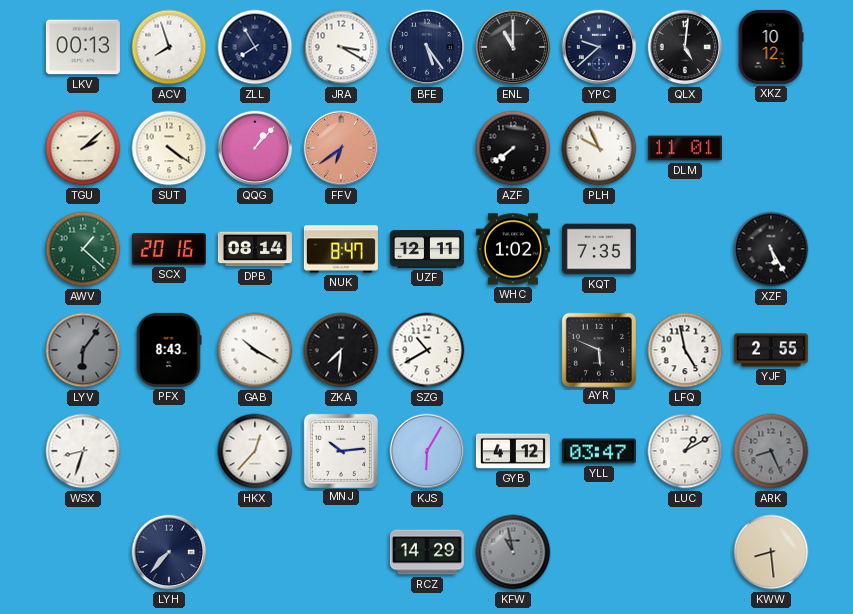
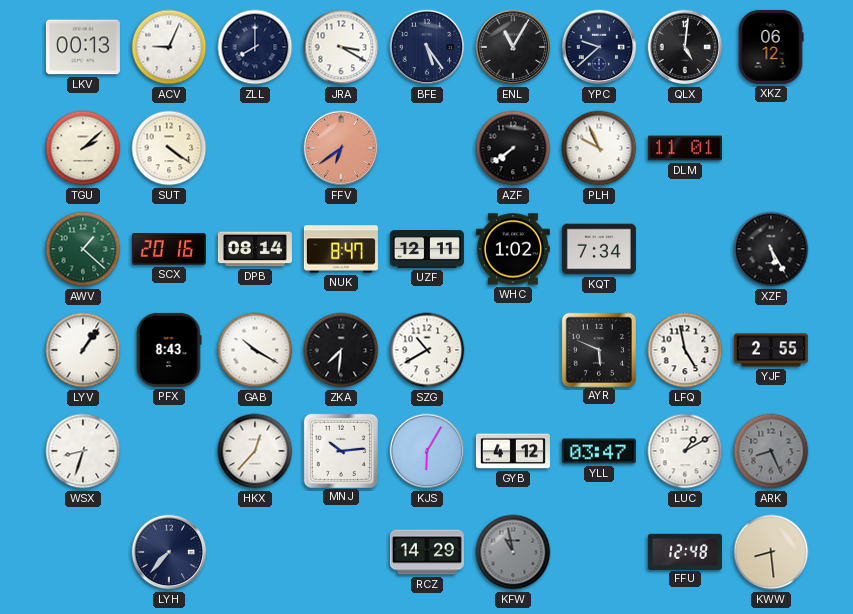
ACV: 7:57 -> 9:04 (169, 47)
ZLL: 7:55 -> 8:00 (255, 47)
ENL: 11:00 -> 11:05 (513, 47)
XKZ: 10:12 -> 06:12 (771, 47)
QQG: 1:07 -> none (255, 148)
KQT: 7:35 -> 7:34 (599, 249)
LYV: 6:06 -> 1:06 (83, 350)
LYV dial: grey -> white (83, 350)
FFU: none -> 12:48 (685, 551)
